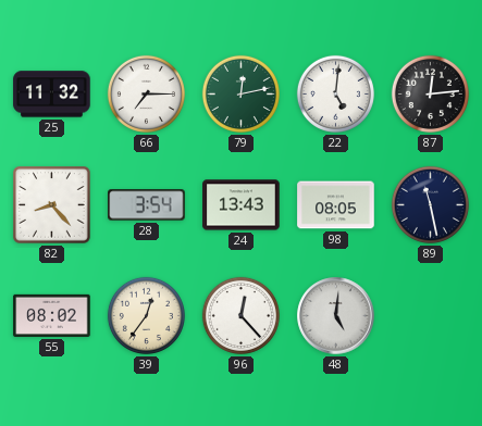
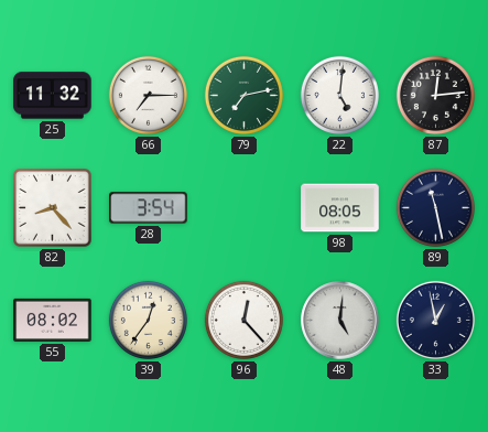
79: 12:13 -> 7:13 (243, 95)
24: 13:43 -> none (242, 205)
33: none -> 12:58 (435, 320)
